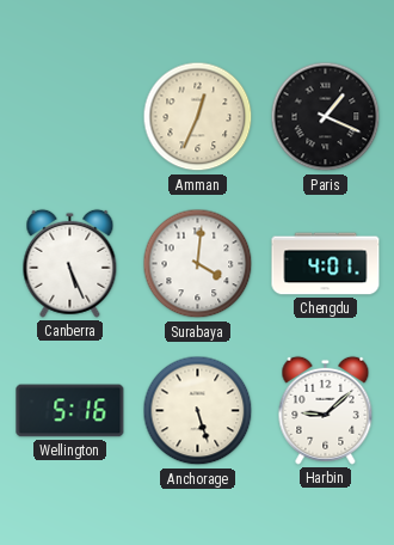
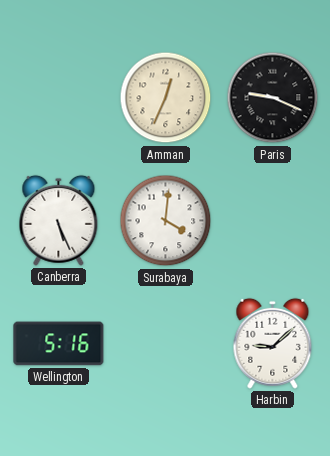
Paris: 1:19 -> 9:19 (273, 98)
Chengdu: 4:01 -> none (326, 264)
Anchorage: 5:27 -> none (198, 411)
